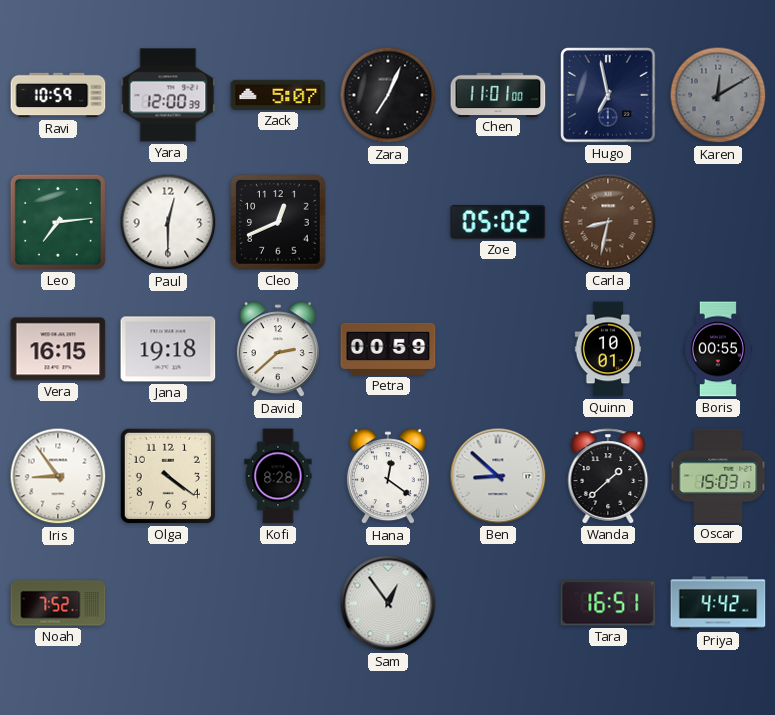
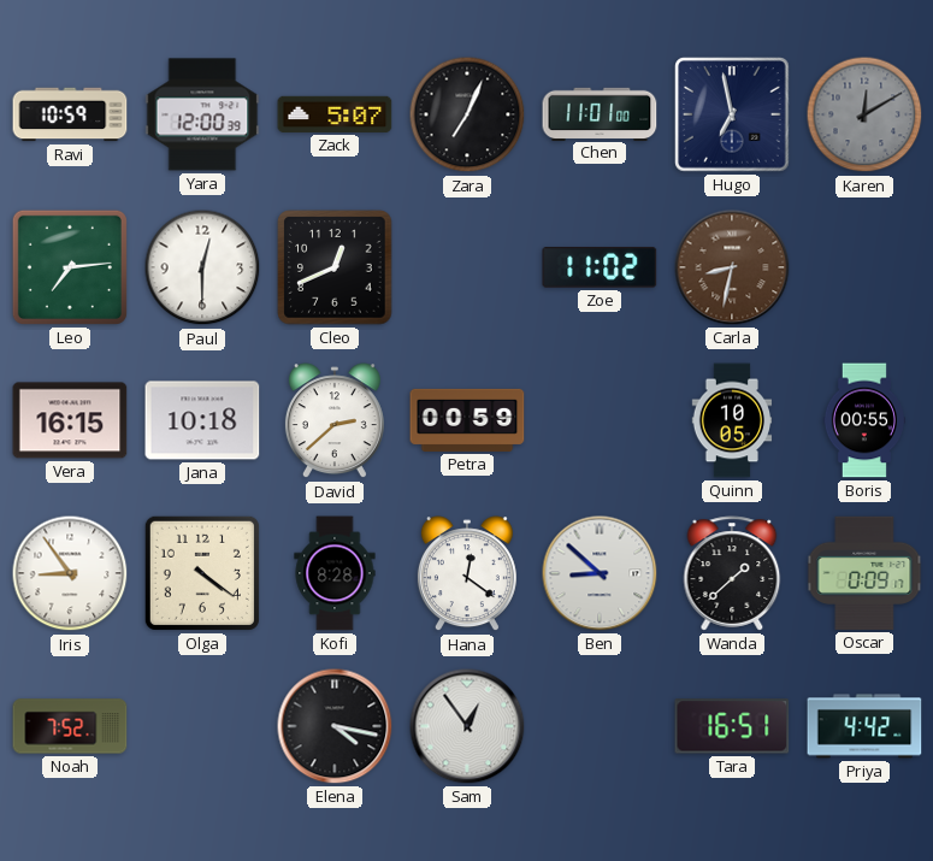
Zoe: 05:02 -> 11:02 (600, 267)
Jana: 19:18 -> 10:18 (202, 420)
Quinn: 10:01 -> 10:05 (732, 420)
Oscar: 15:03 -> 0:09 (864, 573)
Elena: none -> 4:17 (335, 726)
